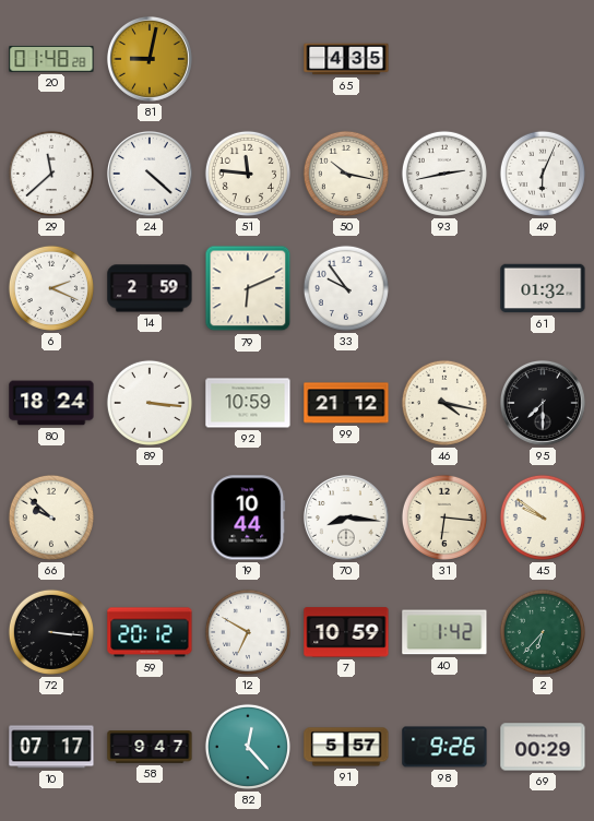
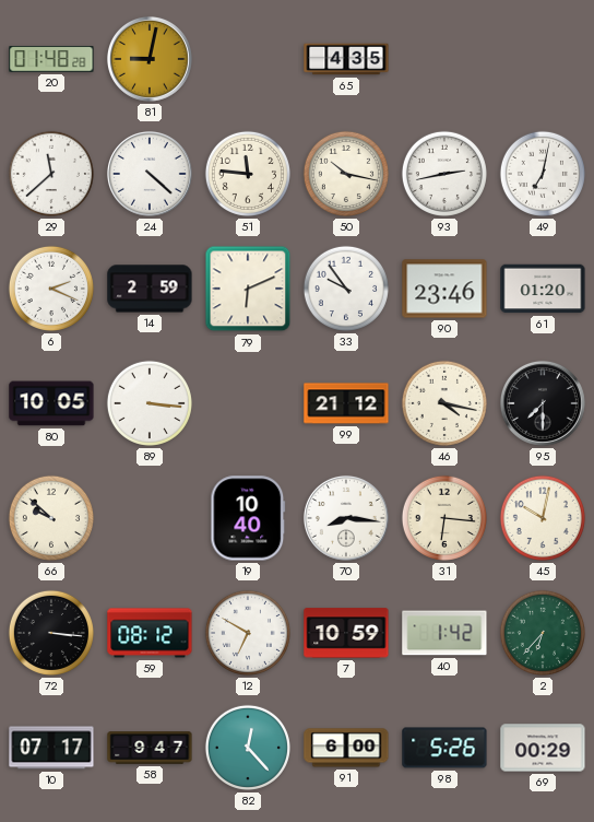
49: 6:04 -> 7:02 (543, 174)
90: none -> 23:46 (444, 289)
61: 01:32 -> 01:20 (543, 289)
80: 18:24 -> 10:05 (51, 403)
92: 10:59 -> none (248, 403)
19: 10:44 -> 10:40 (248, 518)
45: 9:51 -> 10:02 (543, 518)
59: 20:12 -> 08:12 (150, 633)
91: 5:57 -> 6:00 (346, 748)
98: 9:26 -> 5:26 (444, 748)
